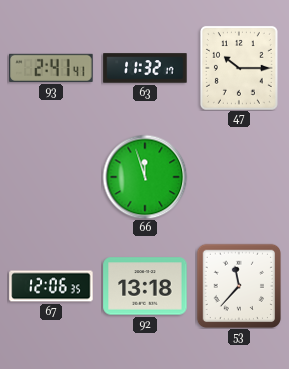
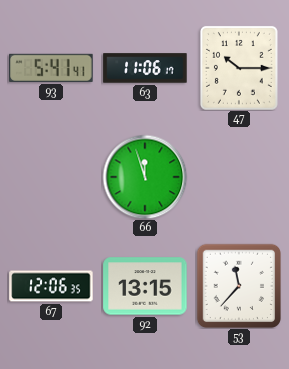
93: 2:41 -> 5:41 (51, 68)
63: 11:32 -> 11:06 (145, 68)
92: 13:18 -> 13:15 (145, 286)
